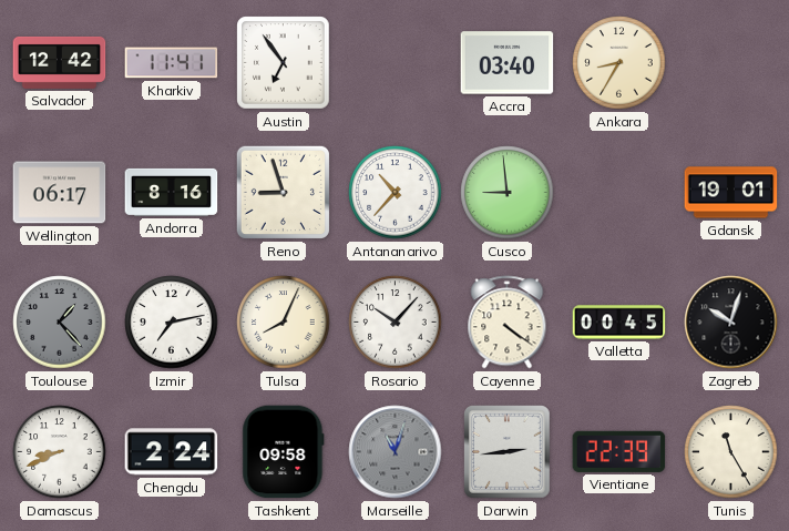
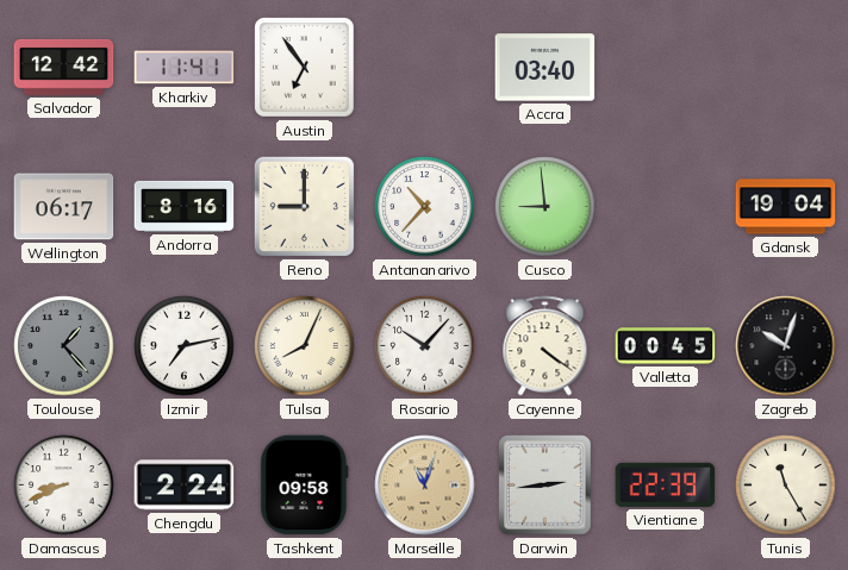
Ankara: 8:35 -> none (619, 63)
Reno: 8:57 -> 9:00 (304, 206)
Gdansk: 19:01 -> 19:04 (786, 207)
Marseille dial: grey -> champagne (425, 486)
